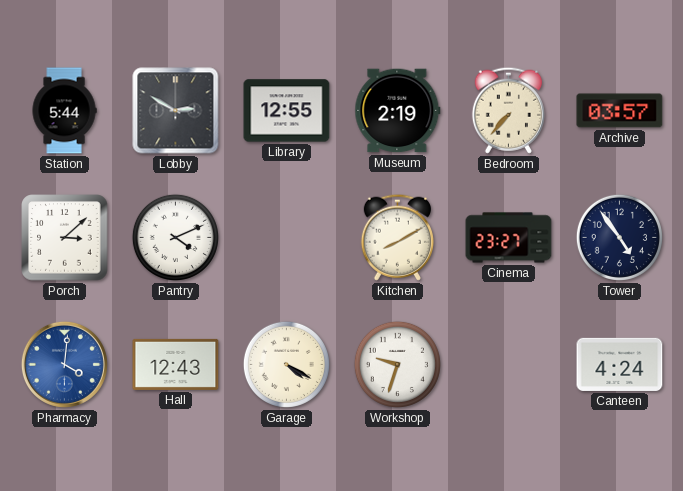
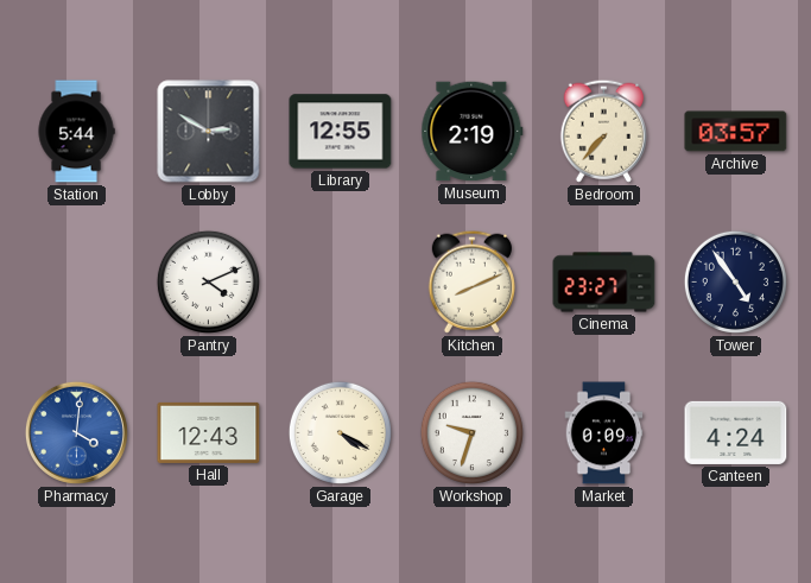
Porch: 3:08 -> none (65, 238)
Kitchen: 8:10 -> 8:11 (471, 281)
Market: none -> 0:09 (604, 433)
